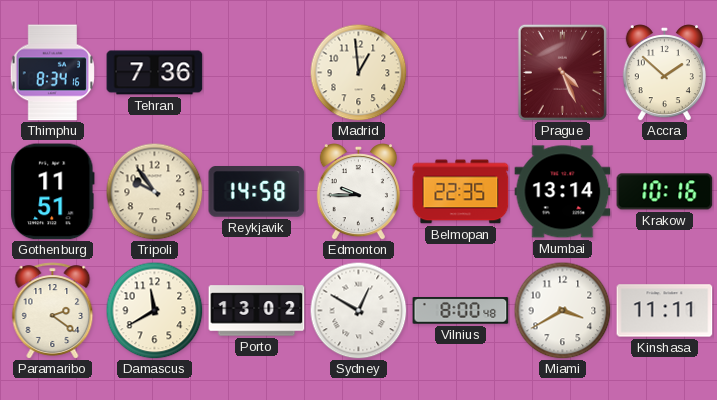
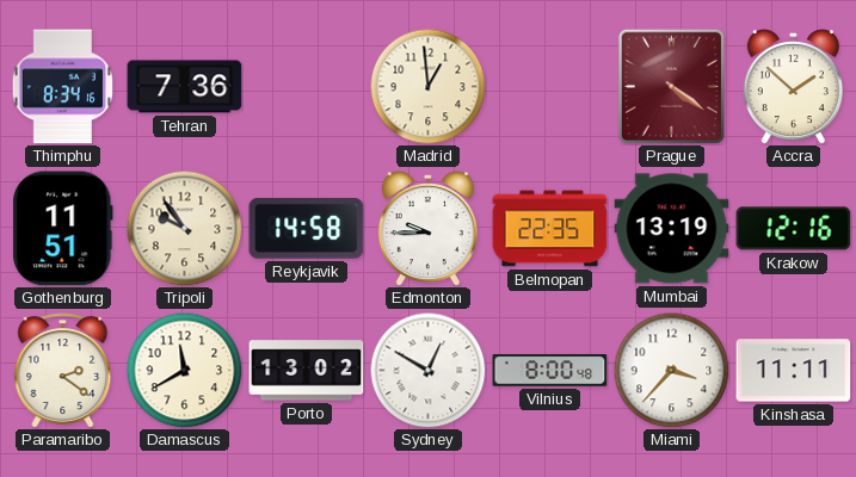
Prague: 4:26 -> 4:21 (671, 86)
Mumbai: 13:14 -> 13:19 (672, 229)
Krakow: 10:16 -> 12:16 (794, 229)
Miami: 3:40 -> 3:37 (671, 370)
